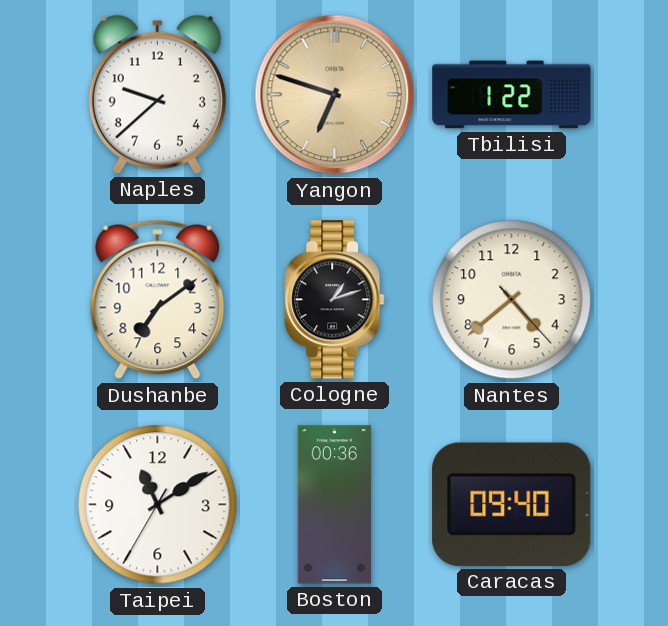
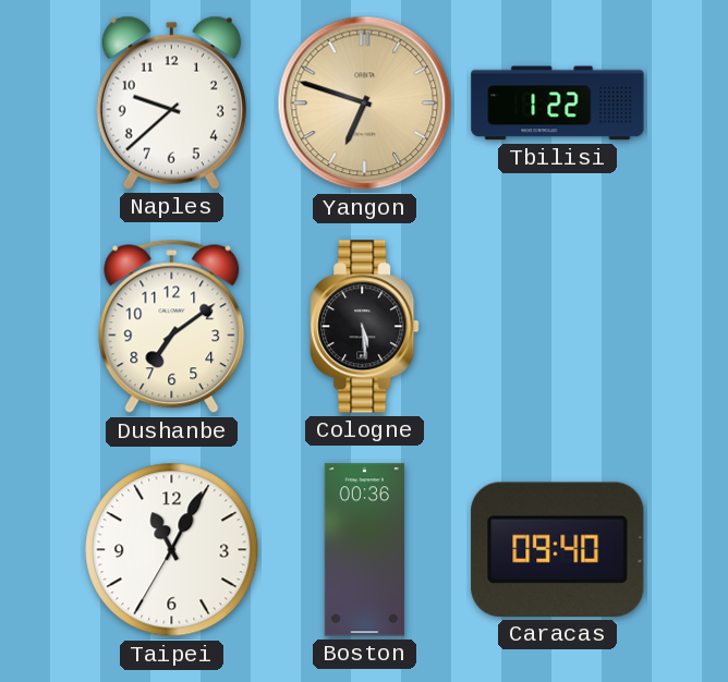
Cologne: 1:12 -> 5:29 (365, 327)
Nantes: 4:38 -> none (512, 300)
Taipei: 11:09 -> 11:04 (172, 550)
